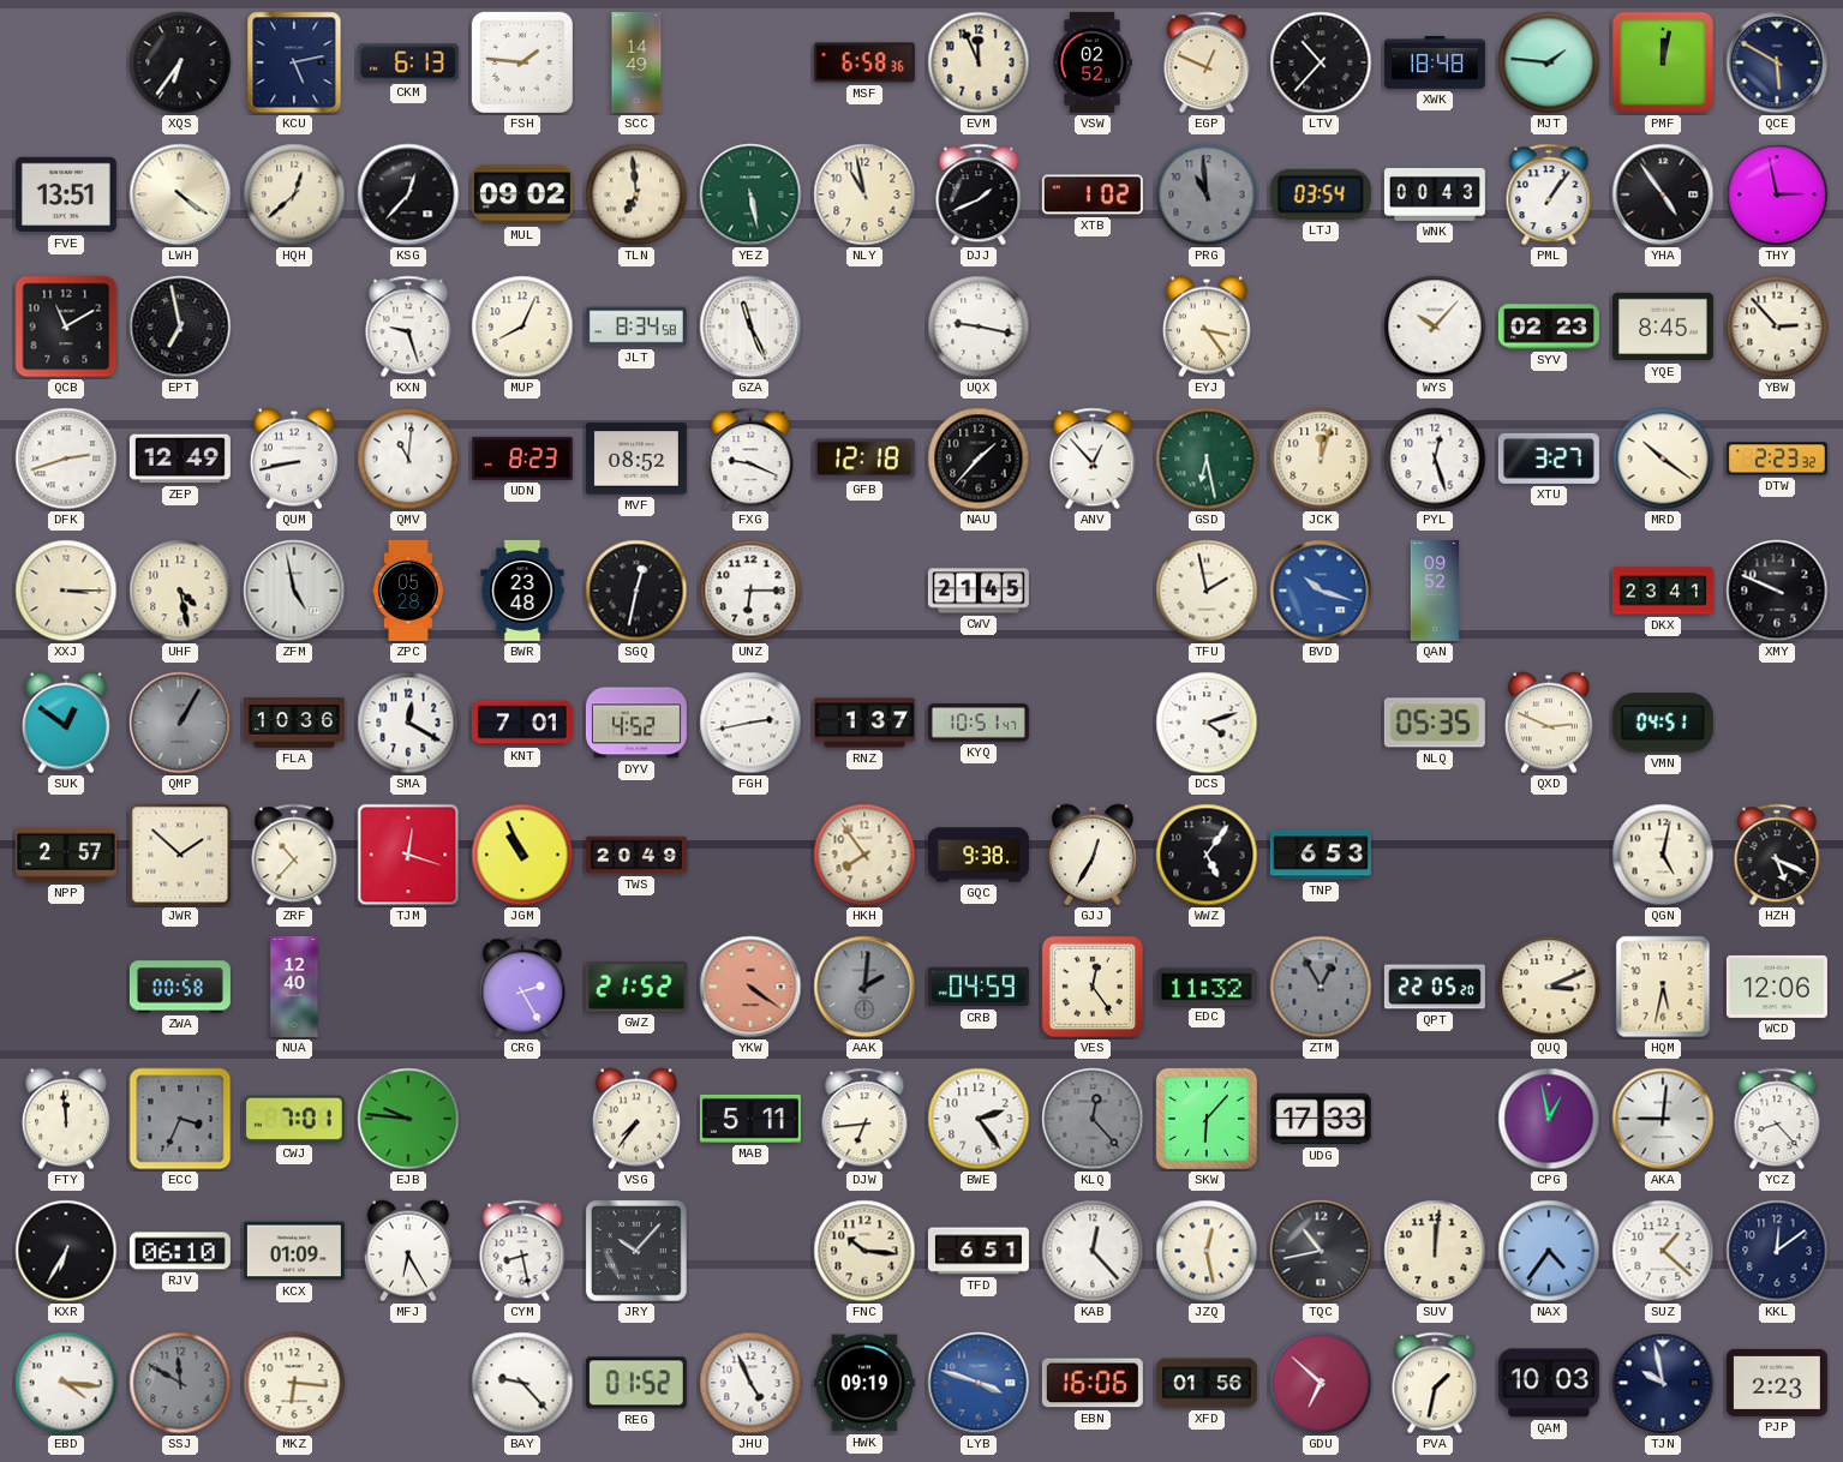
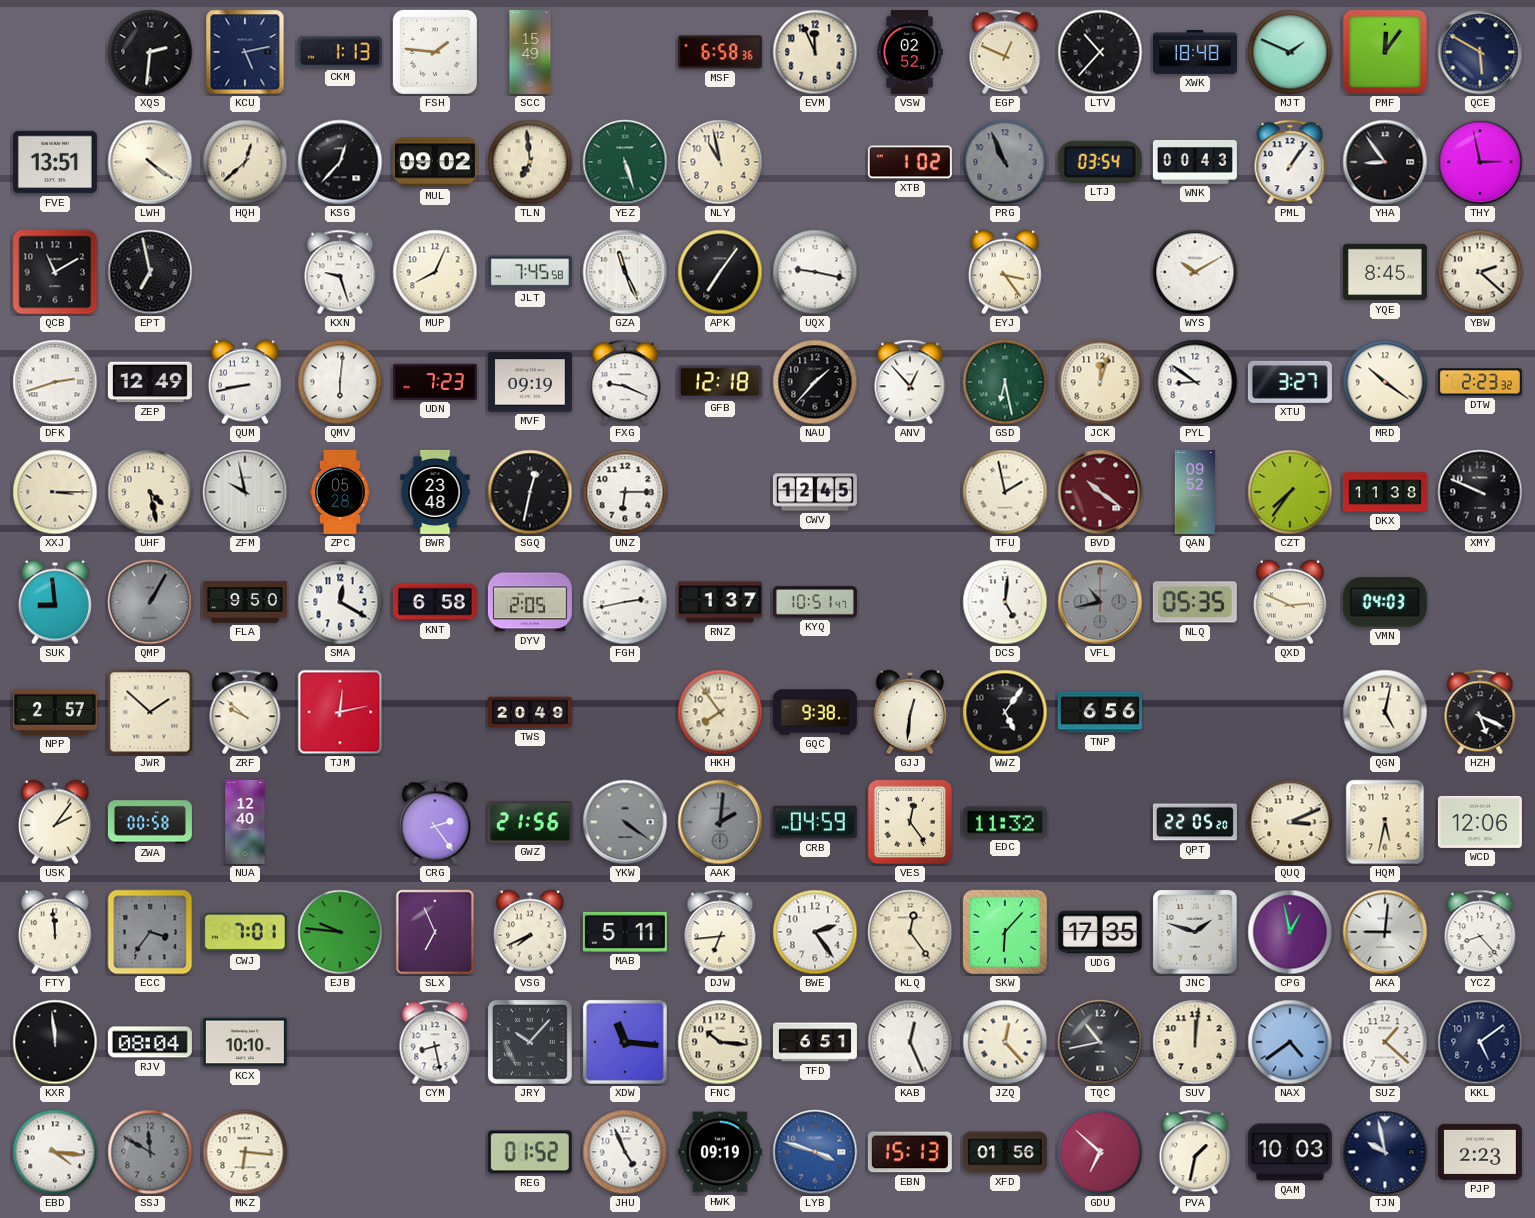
XQS: 6:36 -> 2:31 (150, 52)
CKM: 6:13 -> 1:13 (340, 52)
SCC: 14:49 -> 15:49 (530, 52)
MJT: 1:46 -> 1:49 (1290, 52)
PMF: 12:02 -> 12:06 (1385, 52)
YEZ: 5:28 -> 5:27 (625, 162)
DJJ: 1:41 -> none (979, 194)
PRG: 10:59 -> 10:56 (1005, 162)
YHA: 4:54 -> 8:54 (1385, 162)
JLT: 8:34 -> 7:45 (530, 272)
APK: none -> 7:06 (720, 272)
WYS: 10:07 -> 10:10 (1195, 272)
SYV: 02:23 -> none (1549, 326)
YBW: 2:53 -> 2:22 (1480, 272)
QMV: 11:01 -> 6:01 (340, 382)
UDN: 8:23 -> 7:23 (435, 382)
MVF: 08:52 -> 09:19 (530, 382)
PYL: 12:27 -> 8:51 (1195, 382)
ZFM: 4:58 -> 9:58 (245, 492)
CWV: 21:45 -> 12:45 (815, 492)
BVD: 10:18 -> 10:21 (1100, 492)
BVD dial: blue -> burgundy (1100, 492)
CZT: none -> 7:36 (1290, 492)
DKX: 23:41 -> 11:38 (1385, 492)
SUK: 12:51 -> 8:59 (55, 602)
FLA: 10:36 -> 9:50 (245, 602)
KNT: 7:01 -> 6:58 (435, 602)
DYV: 4:52 -> 2:05 (530, 602)
DCS: 4:12 -> 5:01 (1005, 602)
VFL: none -> 10:43 (1100, 602)
VMN: 04:51 -> 04:03 (1385, 602)
ZRF: 10:37 -> 9:52 (245, 712)
TJM: 12:18 -> 12:13 (340, 712)
JGM: 10:56 -> none (522, 855)
GJJ: 12:35 -> 12:31 (910, 712)
TNP: 6:53 -> 6:56 (1100, 712)
USK: none -> 2:06 (55, 822)
CRG: 2:25 -> 2:24 (435, 822)
GWZ: 21:52 -> 21:56 (530, 822)
YKW dial: salmon -> grey (625, 822)
ZTM: 12:55 -> none (1321, 987)
ECC: 3:34 -> 3:36 (150, 932)
SLX: none -> 6:56 (435, 932)
VSG: 7:36 -> 7:41 (530, 932)
KLQ: 12:23 -> 12:24 (910, 932)
KLQ dial: grey -> cream (910, 932)
UDG: 17:33 -> 17:35 (1100, 932)
JNC: none -> 1:48 (1196, 933)
KXR: 6:35 -> 11:59 (55, 1042)
RJV: 06:10 -> 08:04 (150, 1042)
KCX: 01:09 -> 10:10 (245, 1042)
MFJ: 6:25 -> none (408, 1251)
XDW: none -> 11:16 (625, 1042)
KAB: 12:23 -> 12:26 (910, 1042)
JZQ: 12:28 -> 12:23 (1005, 1042)
NAX: 4:36 -> 4:39 (1290, 1042)
KKL: 12:09 -> 5:09 (1480, 1042)
BAY: 9:23 -> none (522, 1383)
EBN: 16:06 -> 15:13 (910, 1152)
